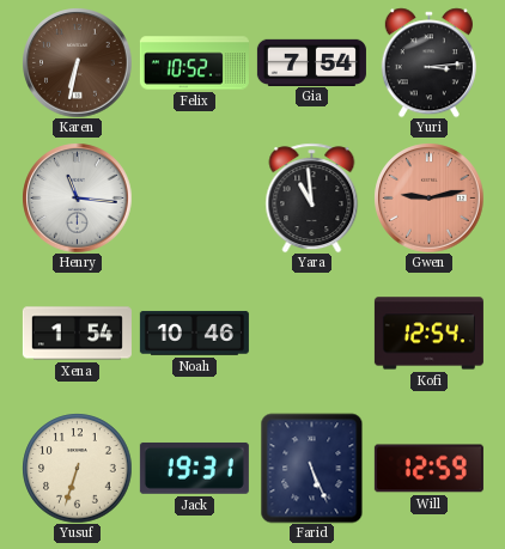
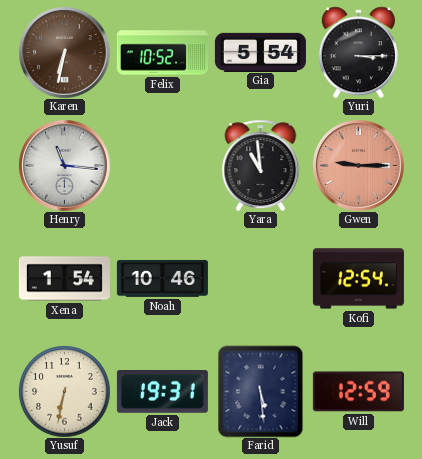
Gia: 7:54 -> 5:54 (260, 52)
Yuri: 3:14 -> 3:15 (358, 52)
Gwen: 9:13 -> 9:15 (358, 165)
Yusuf: 6:33 -> 6:32 (64, 391)
Farid: 5:26 -> 5:29 (261, 391)
